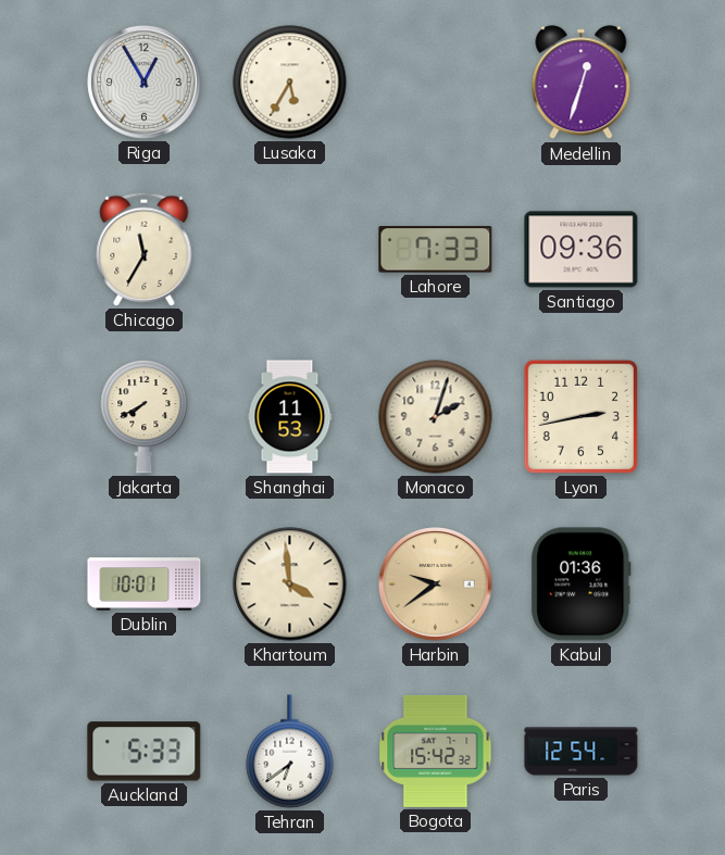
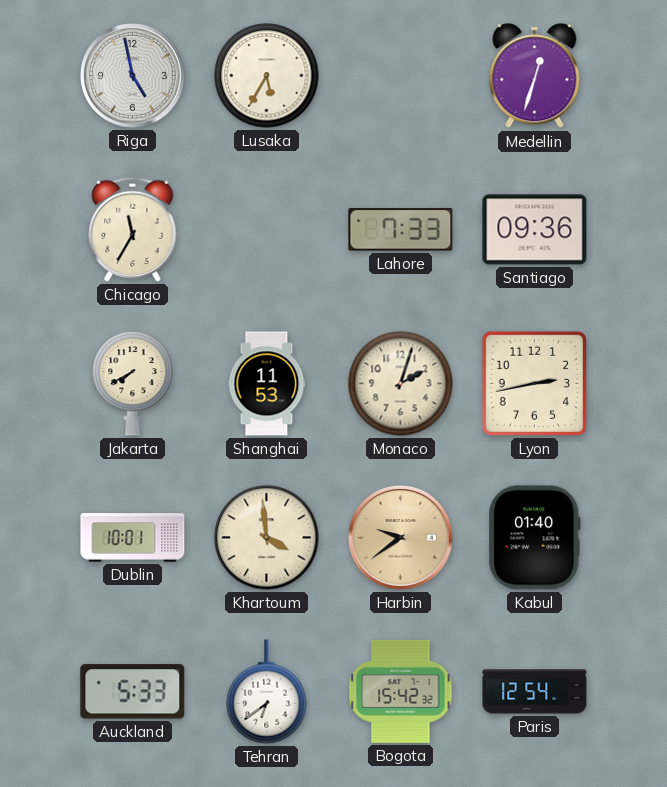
Riga: 12:55 -> 4:58 (133, 76)
Kabul: 01:36 -> 01:40 (535, 538)
